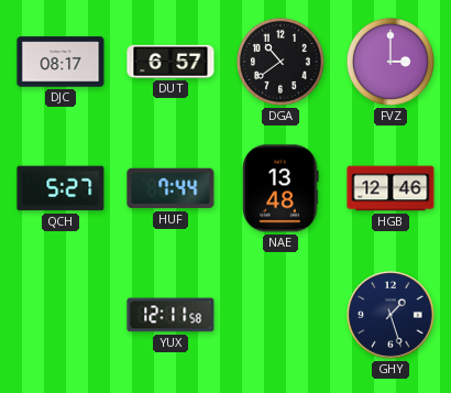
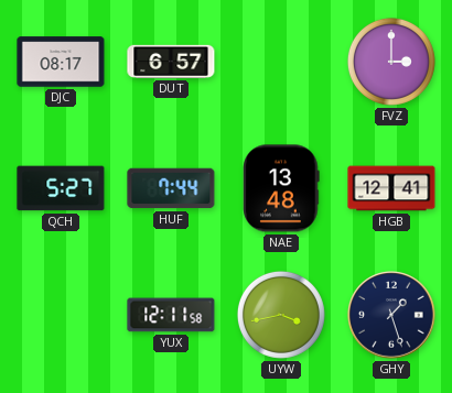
DGA: 10:39 -> none (280, 62)
HGB: 12:46 -> 12:41 (391, 188)
UYW: none -> 3:43 (281, 315)
